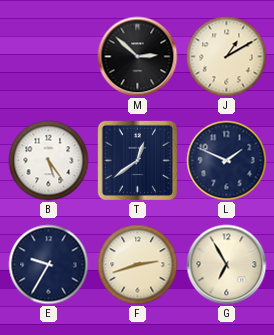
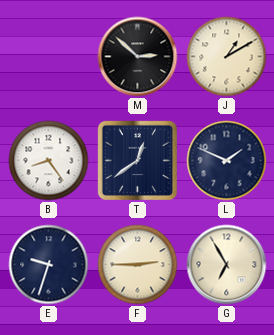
B: 5:24 -> 8:24 (49, 161)
E: 9:35 -> 9:33 (49, 265)
F: 2:42 -> 2:45 (138, 265)
